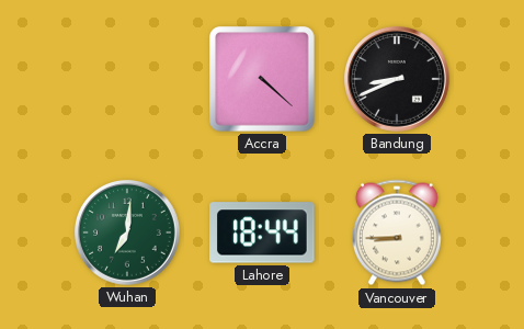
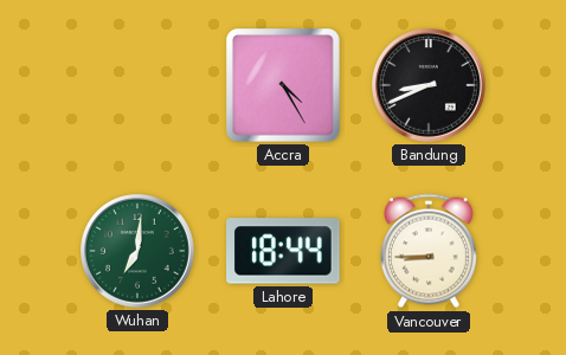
Accra: 4:22 -> 4:25 (283, 85)
